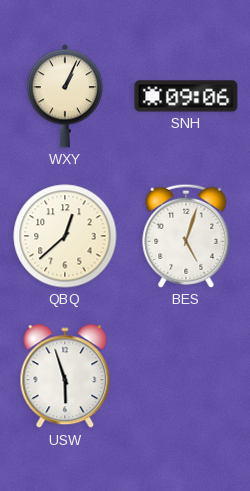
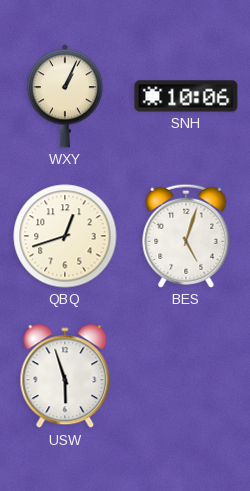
SNH: 09:06 -> 10:06 (186, 96)
QBQ: 12:38 -> 12:42 (65, 236)
